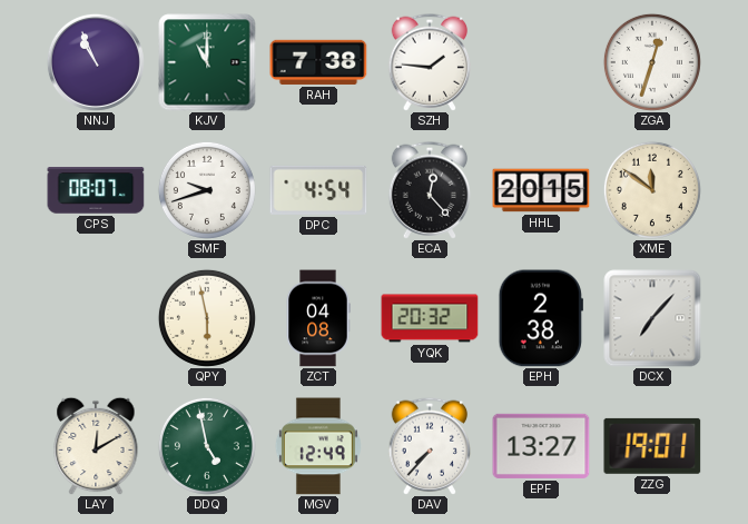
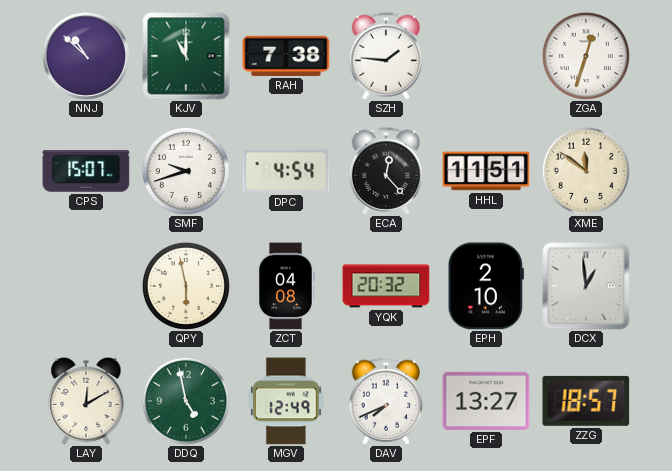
NNJ: 10:56 -> 10:52 (86, 56)
CPS: 08:07 -> 15:07 (86, 171)
HHL: 20:15 -> 11:51 (486, 171)
EPH: 2:38 -> 2:10 (486, 286)
DCX: 7:07 -> 12:59 (586, 286)
DAV: 7:37 -> 7:41 (386, 401)
ZZG: 19:01 -> 18:57 (586, 401)
